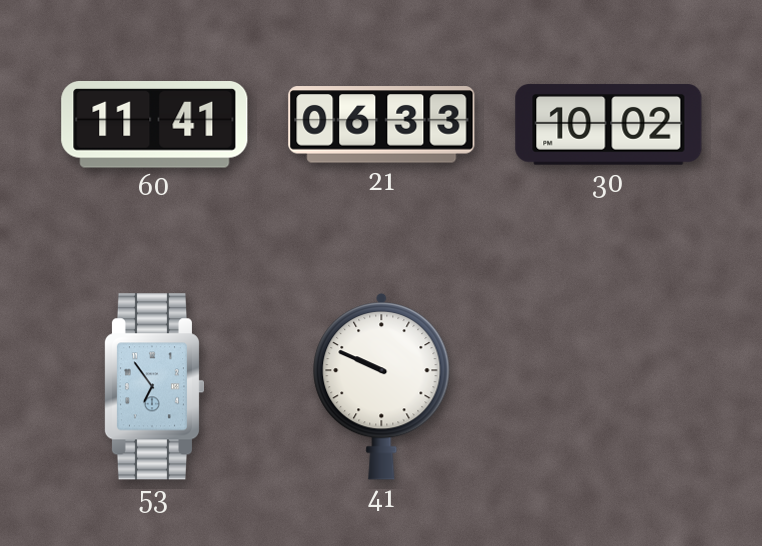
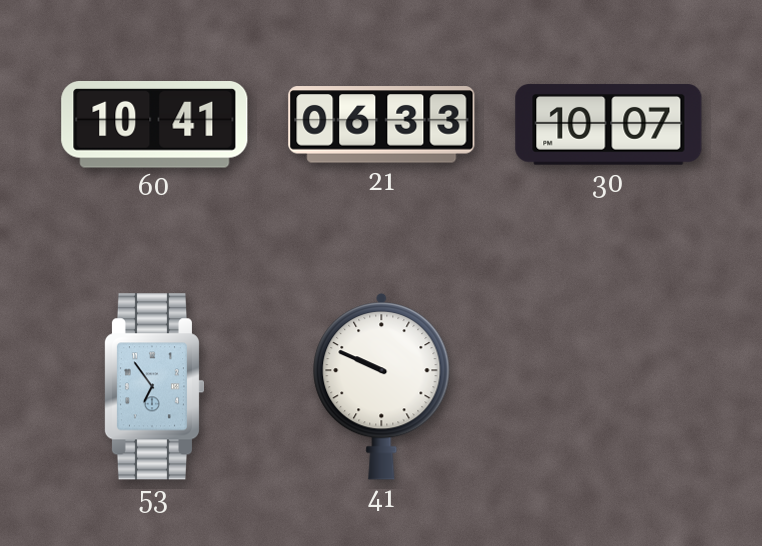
60: 11:41 -> 10:41 (155, 125)
30: 10:02 -> 10:07 (609, 125)
